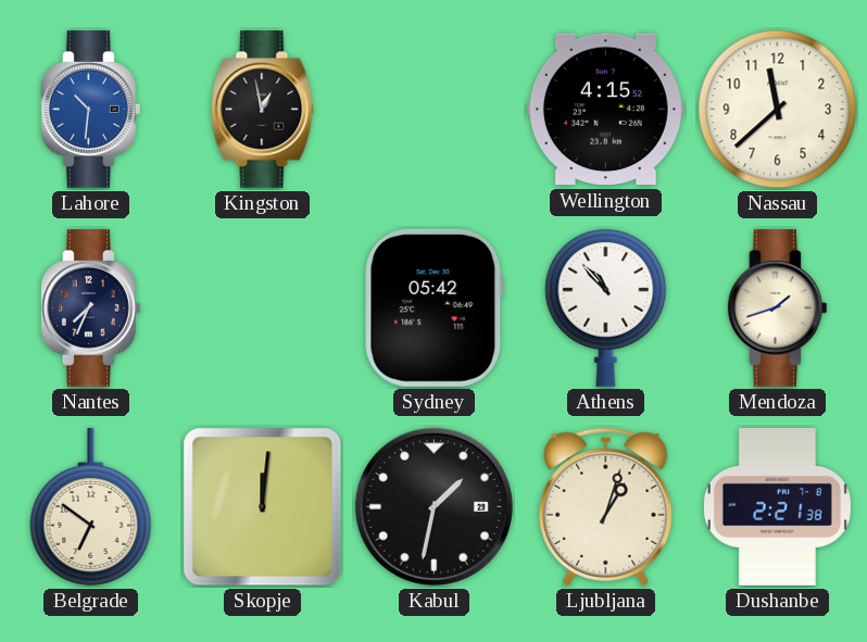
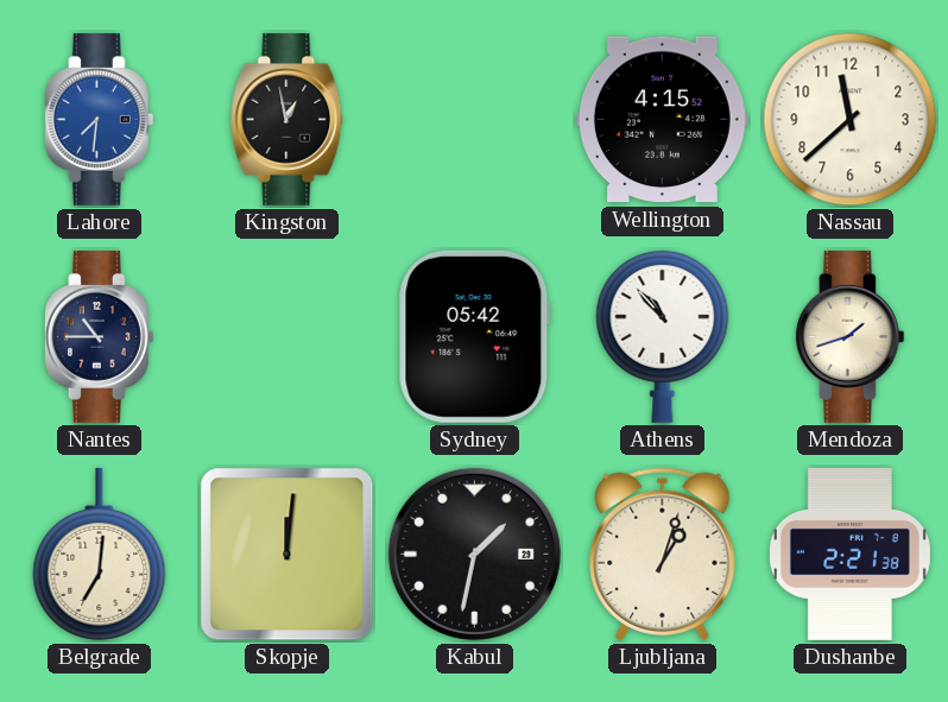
Lahore: 10:31 -> 7:31 (99, 119)
Nantes: 7:34 -> 10:45 (99, 336)
Belgrade: 6:51 -> 7:01 (100, 554)
